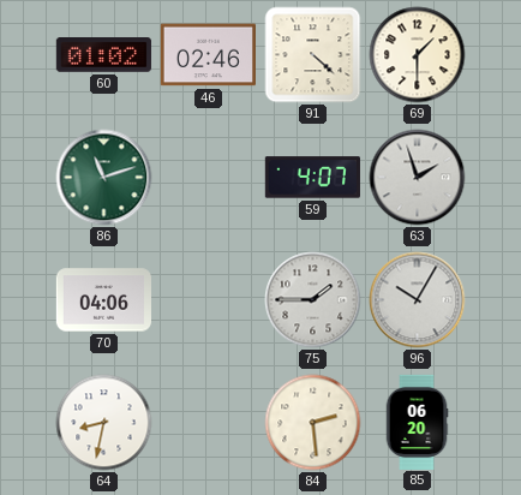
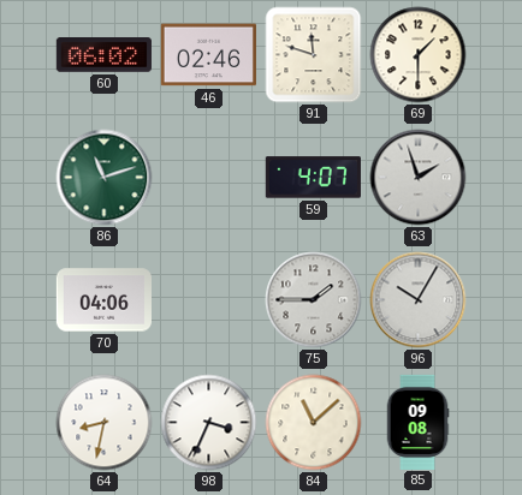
60: 01:02 -> 06:02 (103, 55)
91: 4:22 -> 11:48 (314, 55)
98: none -> 3:34 (209, 423)
84: 2:29 -> 11:08 (314, 423)
85: 06:20 -> 09:08 (417, 422)
